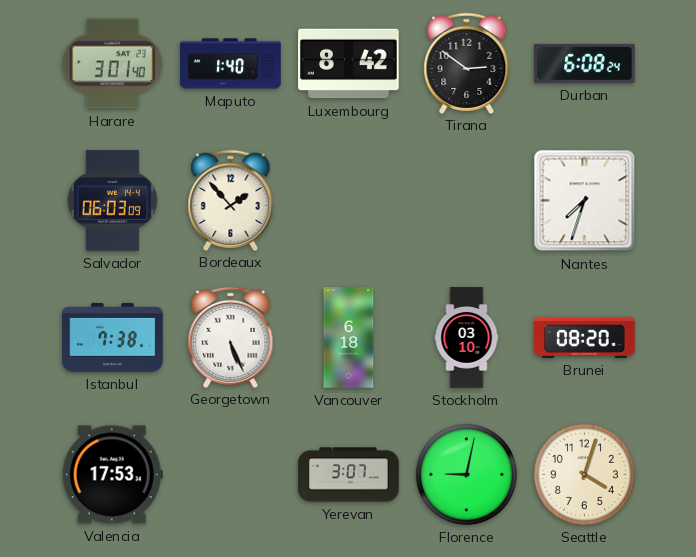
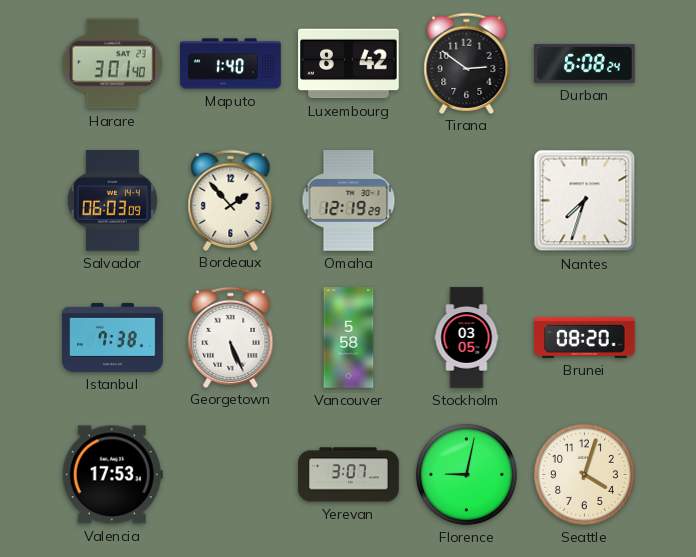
Omaha: none -> 12:19 (349, 201)
Vancouver: 6:18 -> 5:58 (349, 338)
Stockholm: 03:10 -> 03:05 (467, 338)
